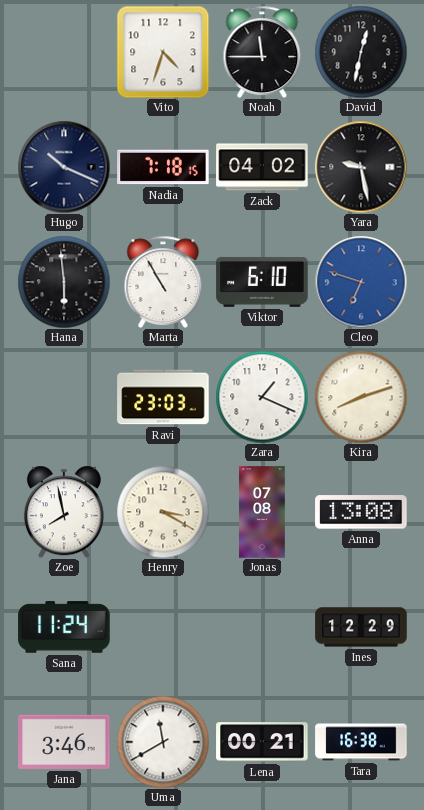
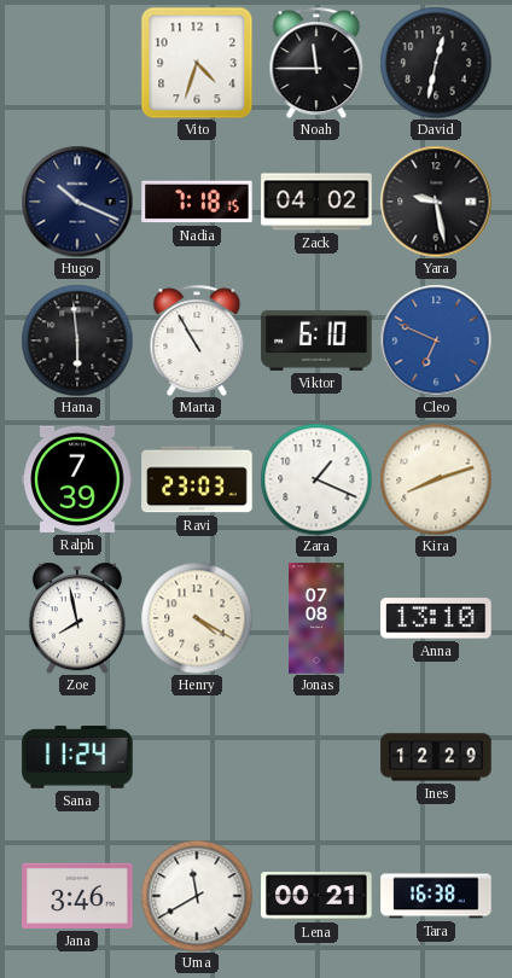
Cleo: 6:48 -> 6:49 (436, 340)
Ralph: none -> 7:39 (77, 479)
Henry: 3:20 -> 4:20 (197, 618)
Anna: 13:08 -> 13:10 (436, 618)
